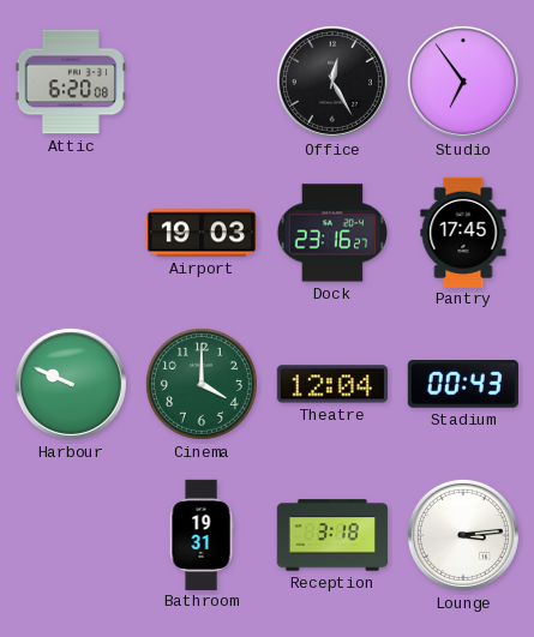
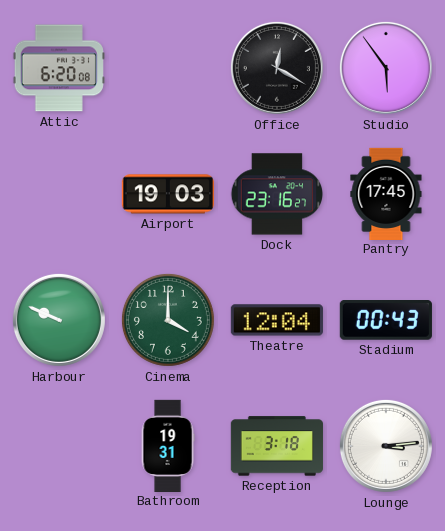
Office: 12:25 -> 12:20 (277, 68)
Studio: 6:54 -> 5:54 (386, 68)
